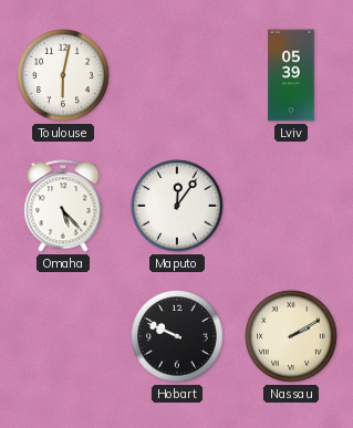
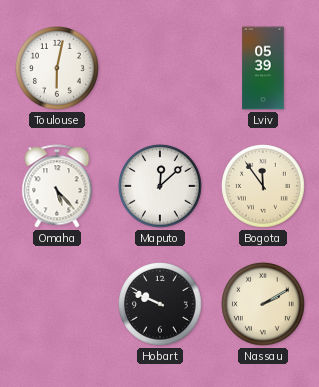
Maputo: 12:06 -> 12:08 (161, 187)
Bogota: none -> 11:54 (264, 187)
